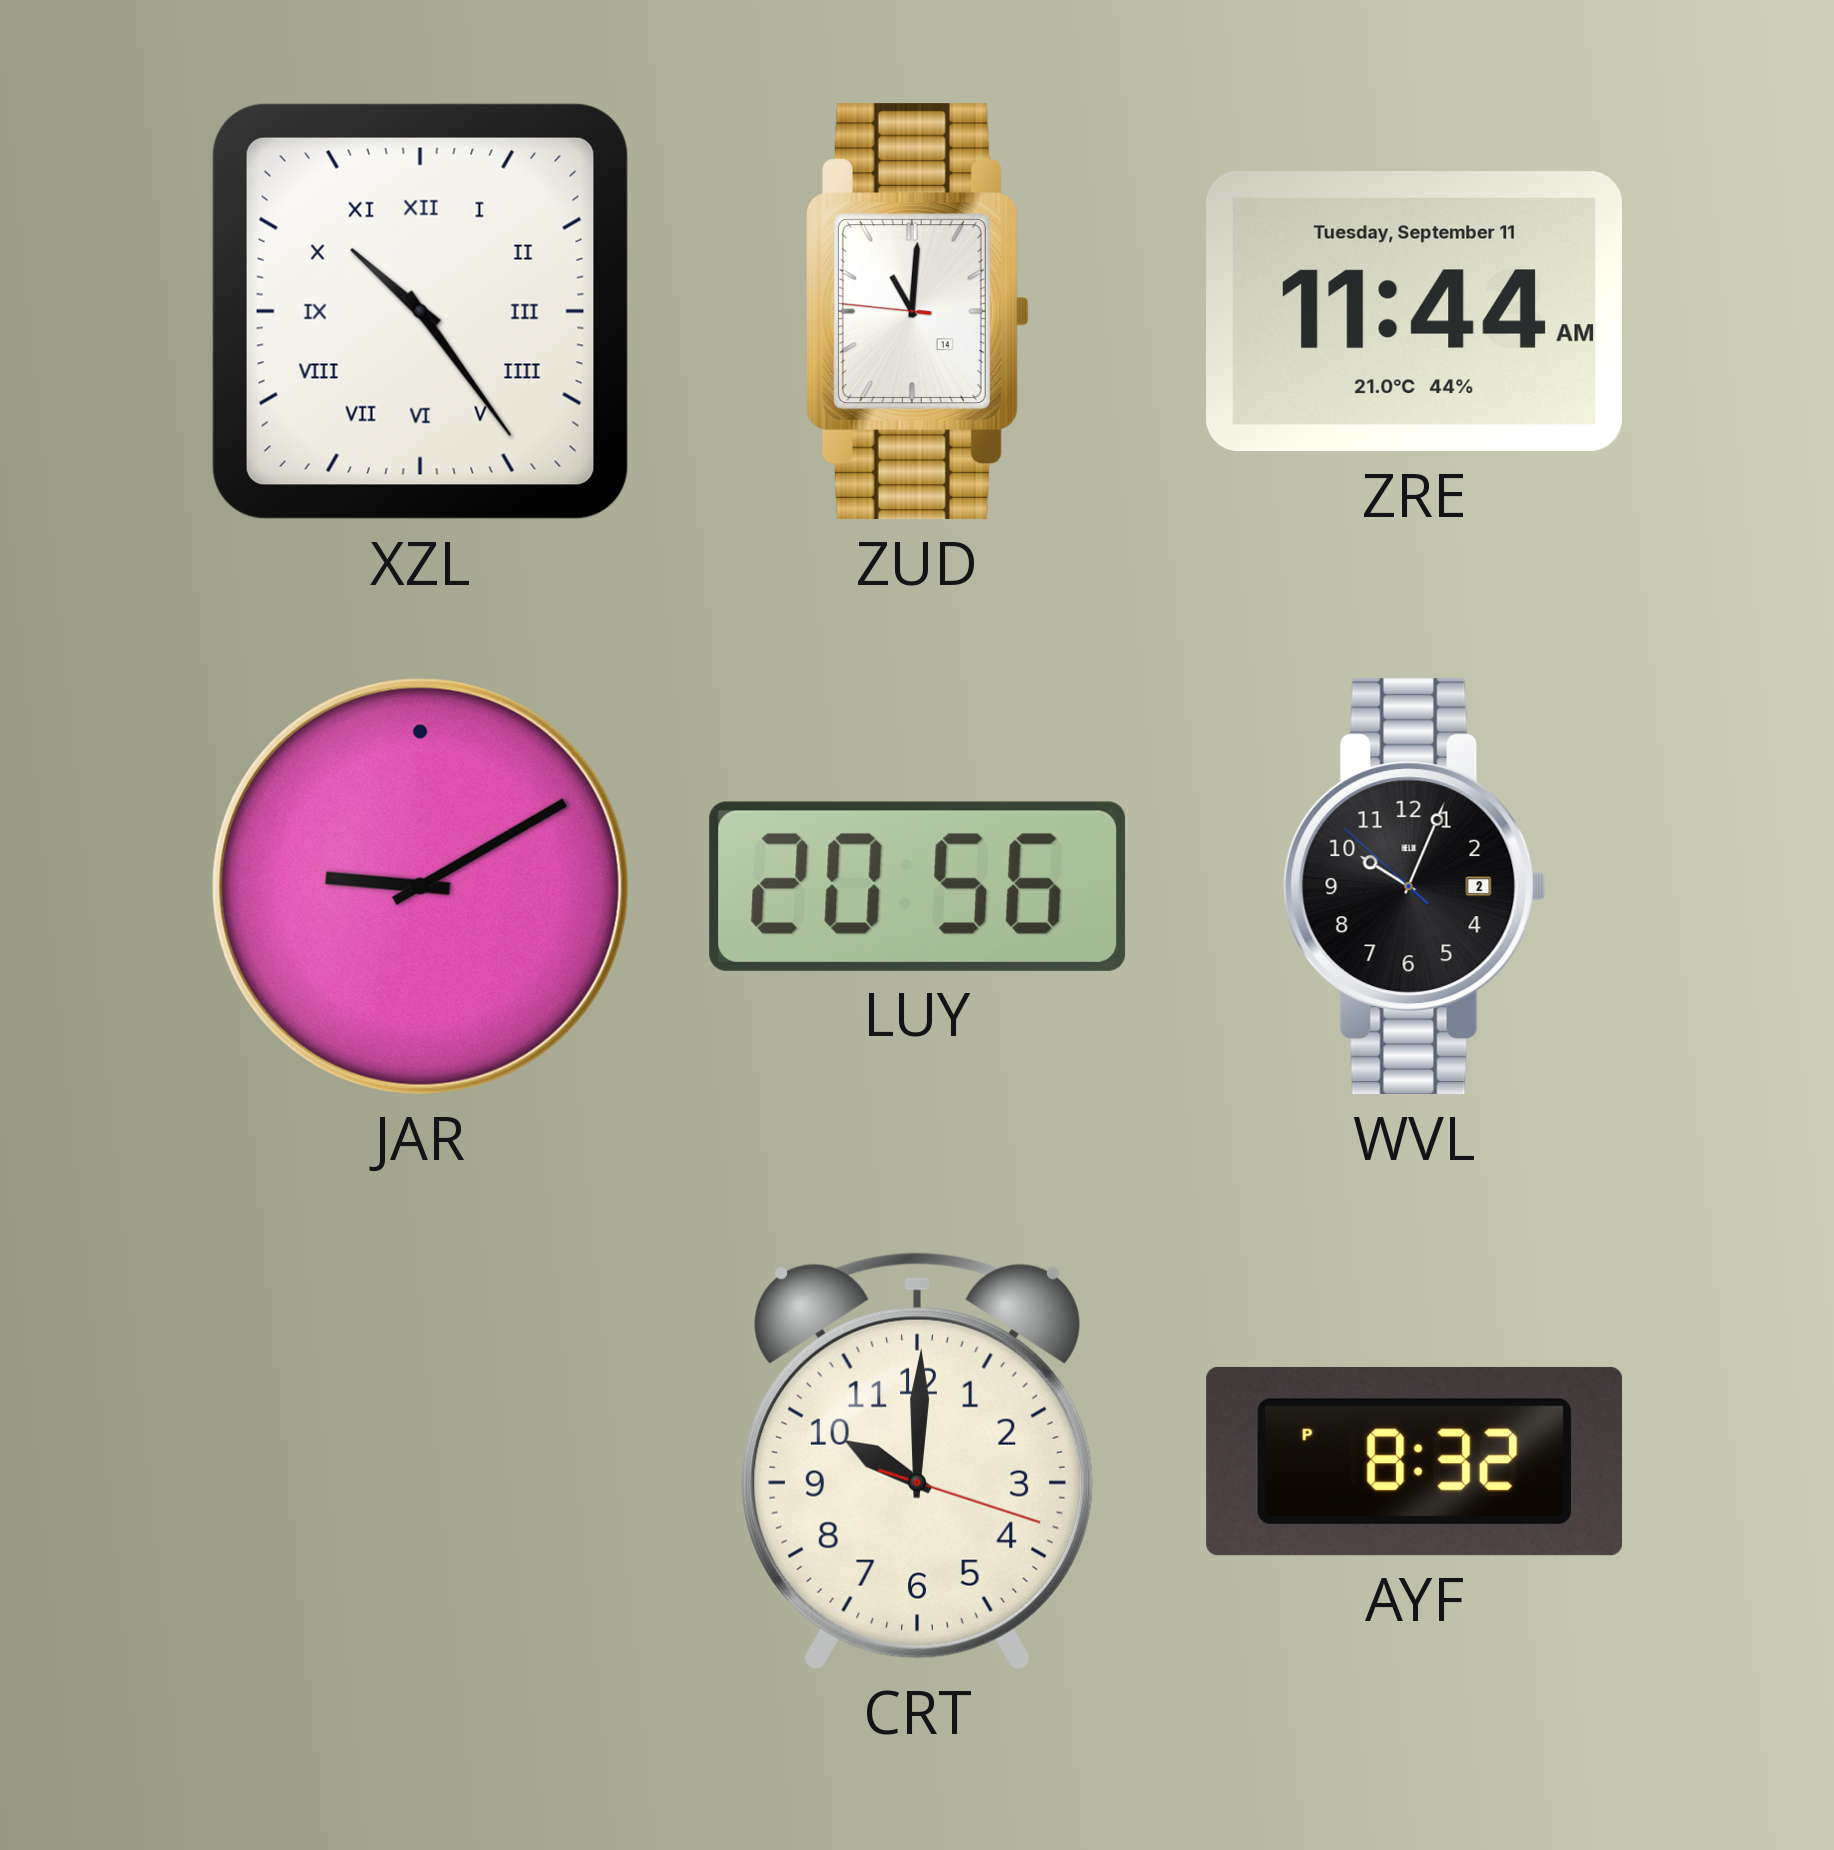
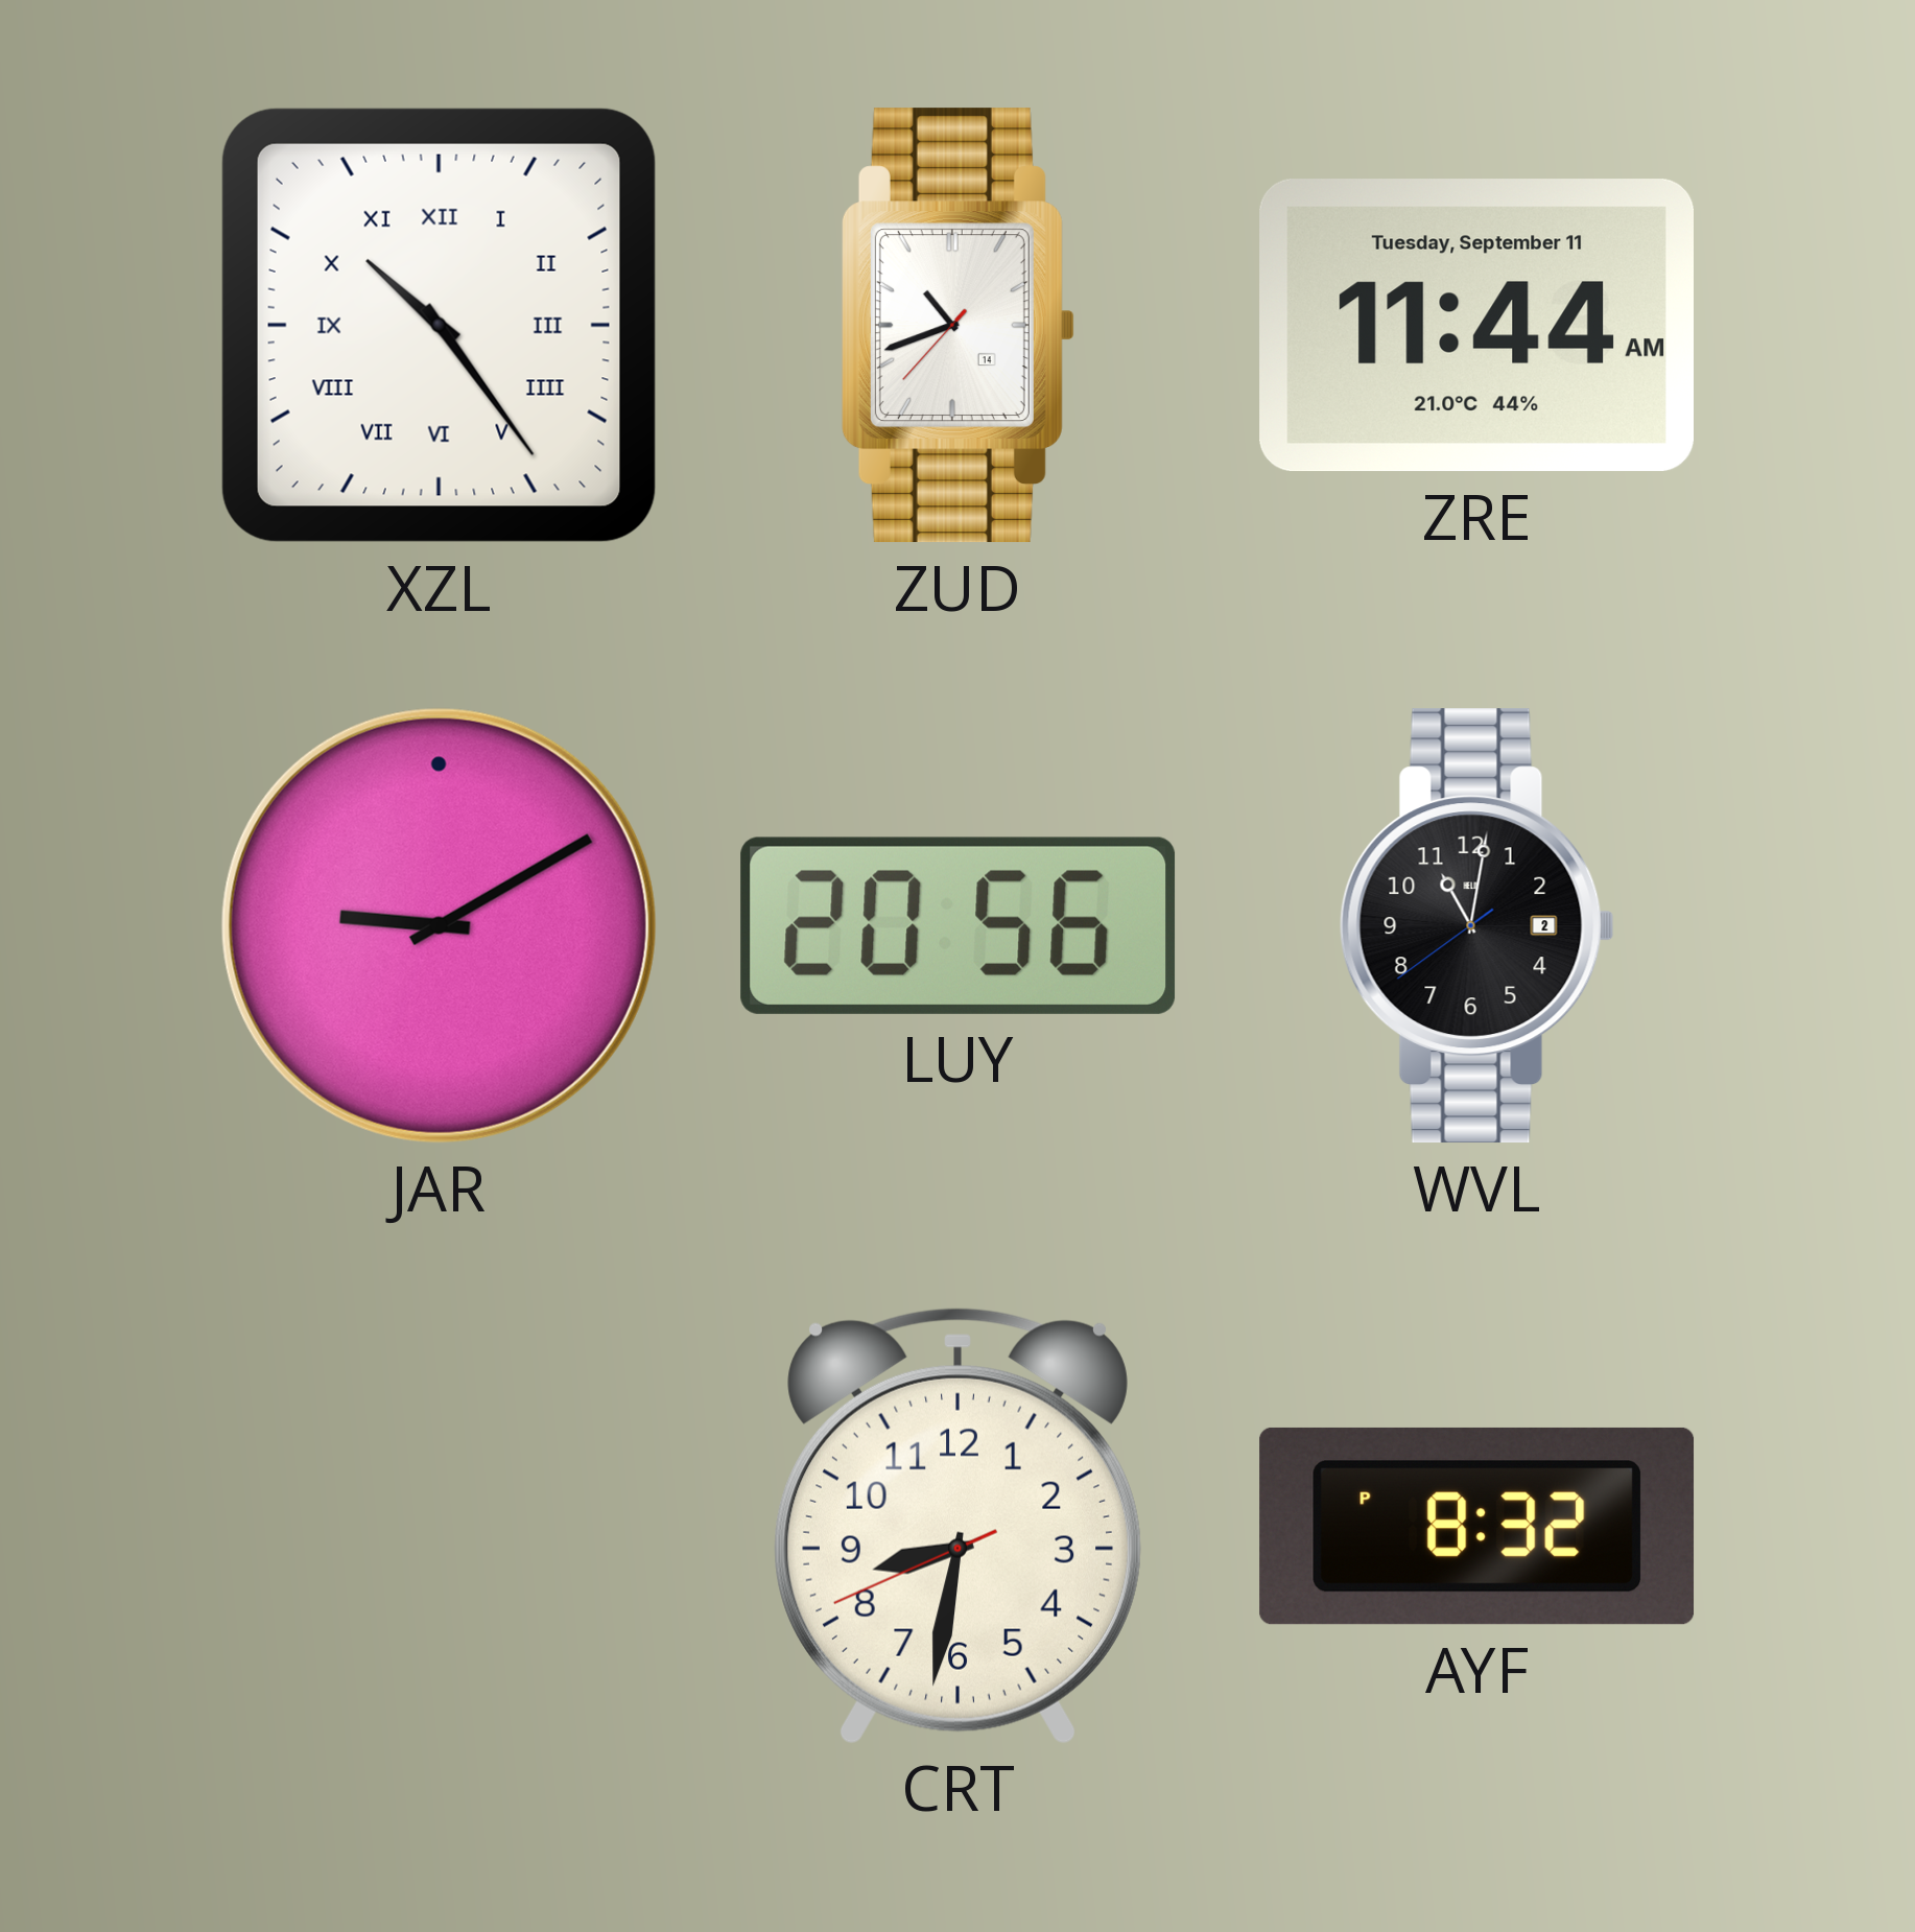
ZUD: 11:00 -> 10:41 (958, 326)
WVL: 10:03 -> 11:01 (1476, 926)
CRT: 10:00 -> 8:31 (959, 1526)
